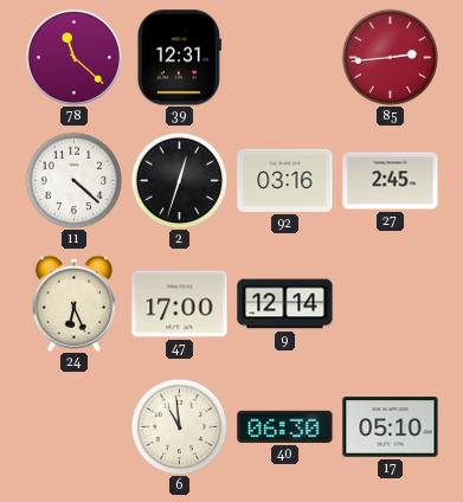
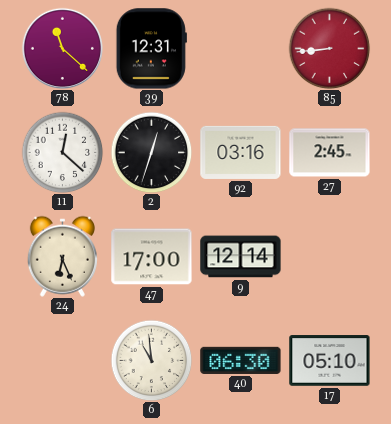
85: 2:44 -> 8:44 (329, 48)
11: 4:22 -> 12:22 (62, 152)
